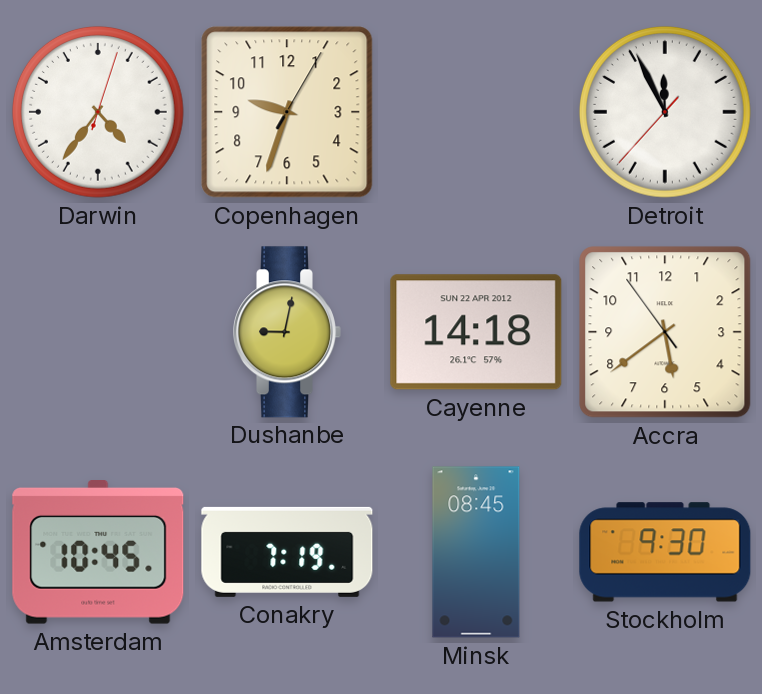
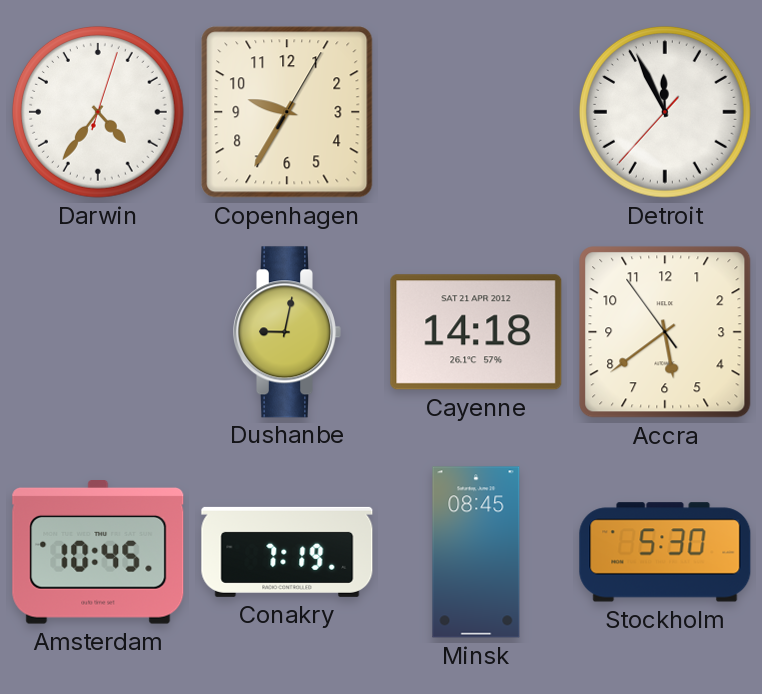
Copenhagen: 9:33 -> 9:35 (287, 112)
Cayenne date: SUN 22 APR 2012 -> SAT 21 APR 2012 (476, 332)
Stockholm: 9:30 -> 5:30 (665, 552)
